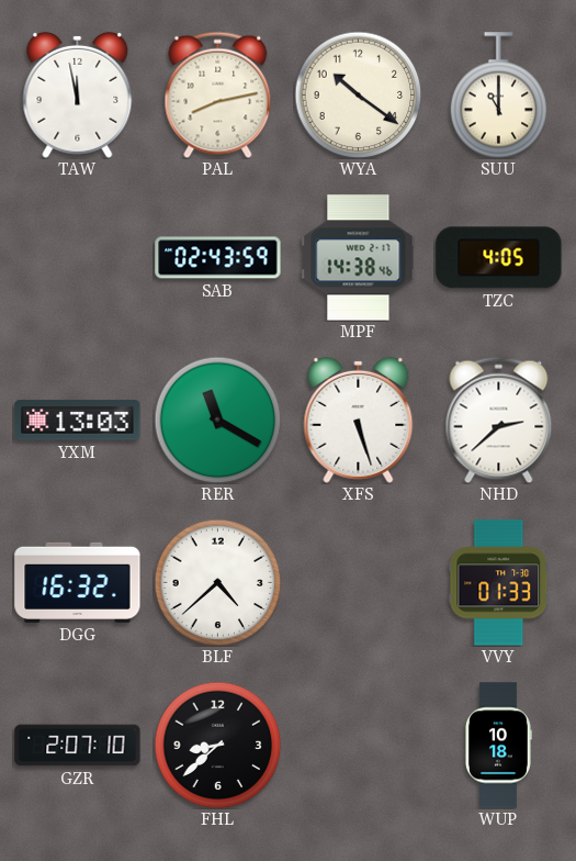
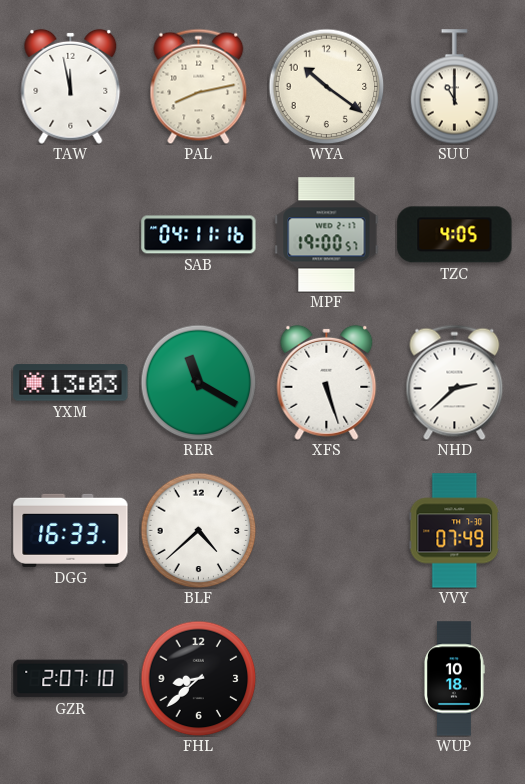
SAB: 02:43 -> 04:11 (199, 235)
MPF: 14:38 -> 19:00 (327, 235)
DGG: 16:32 -> 16:33 (71, 530)
VVY: 01:33 -> 07:49 (455, 531)
